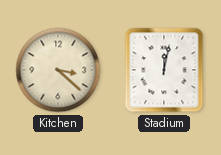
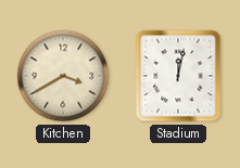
Kitchen: 3:22 -> 3:40 (63, 76)
